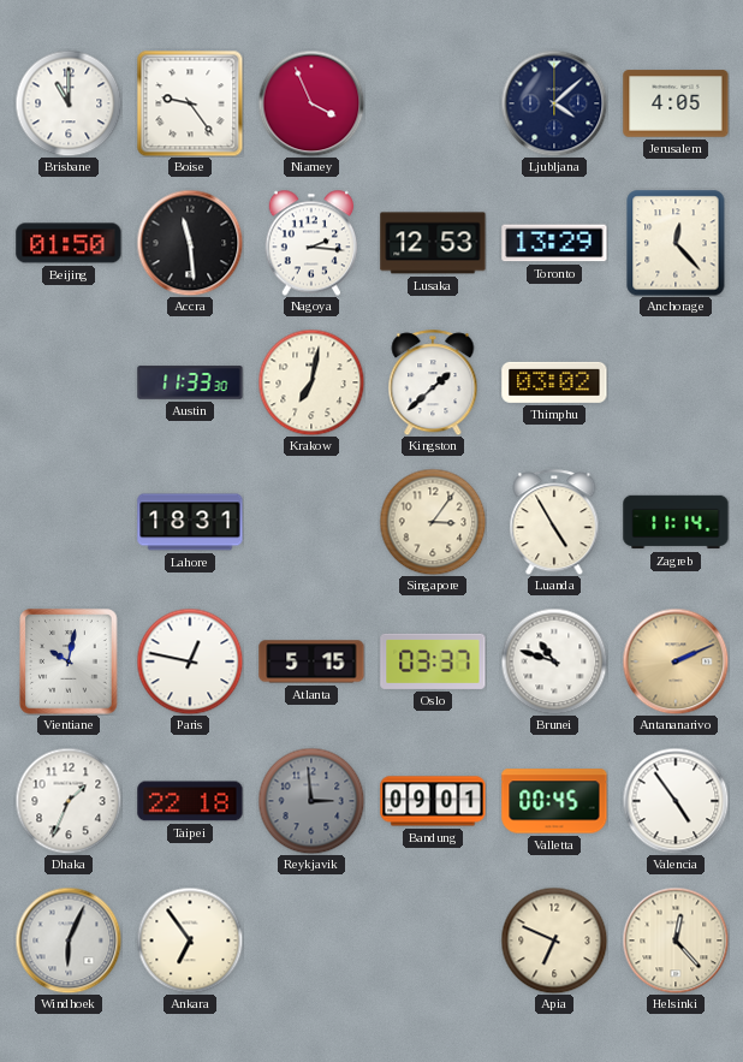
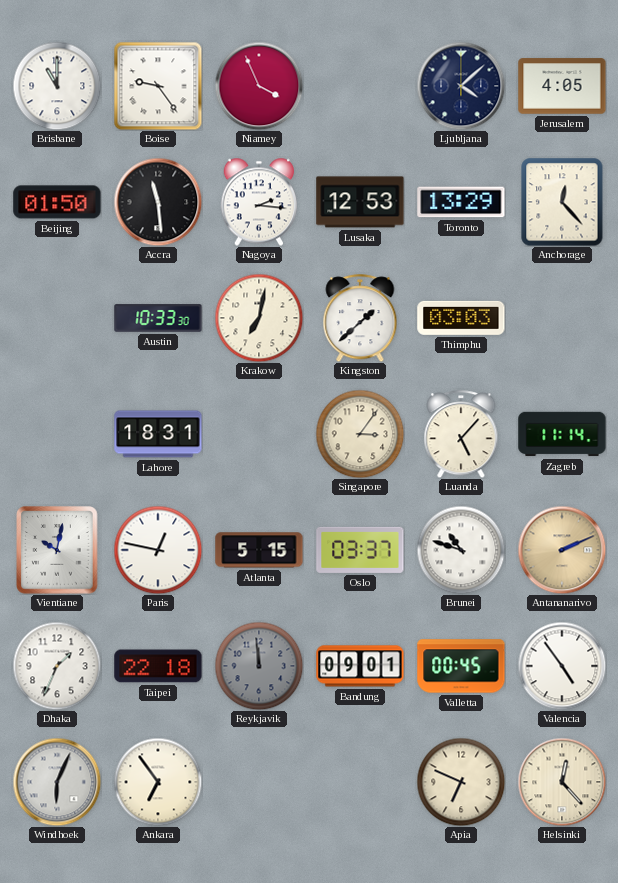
Austin: 11:33 -> 10:33 (158, 318)
Thimphu: 03:02 -> 03:03 (461, 318)
Luanda: 4:55 -> 5:07 (461, 434)
Reykjavik: 2:59 -> 11:59 (259, 666)
